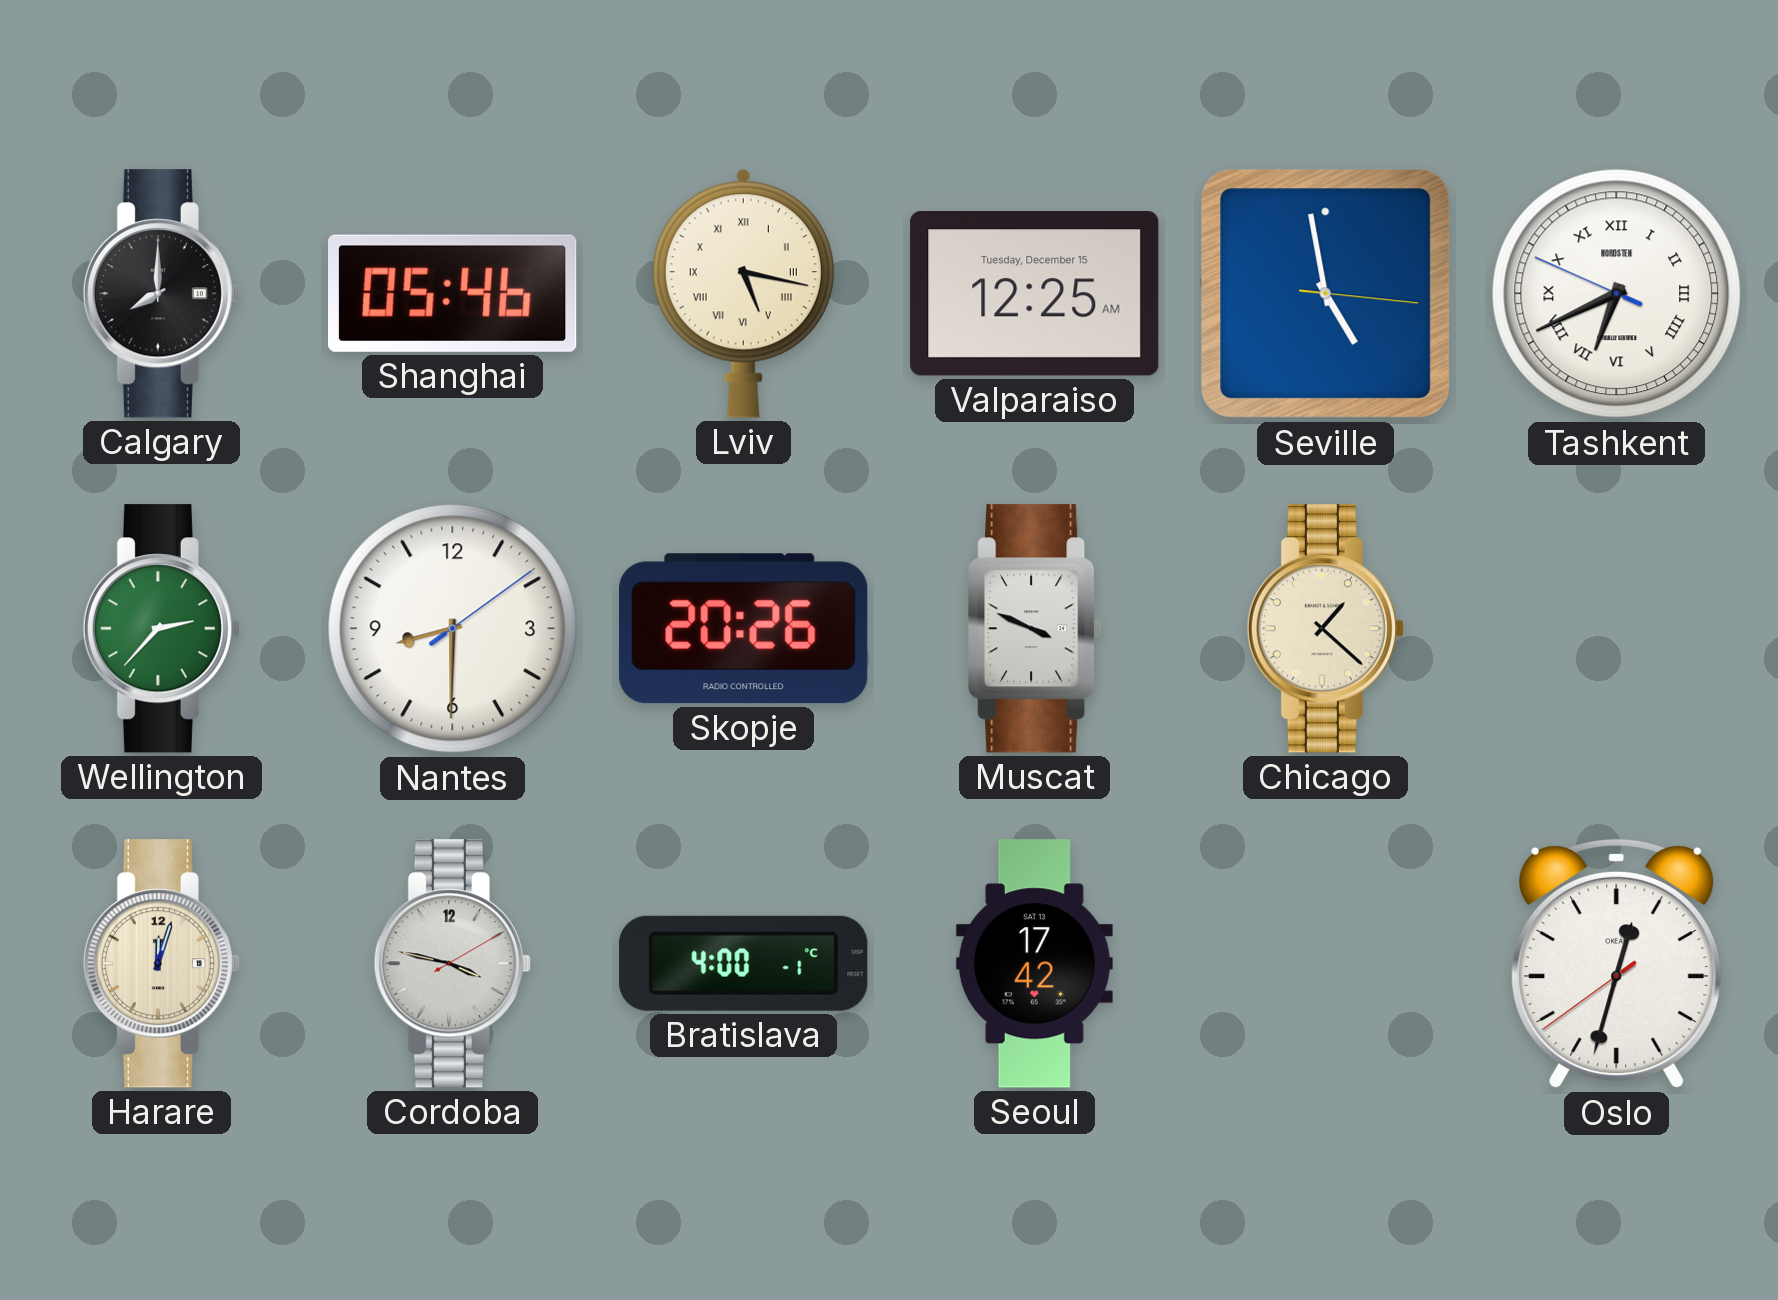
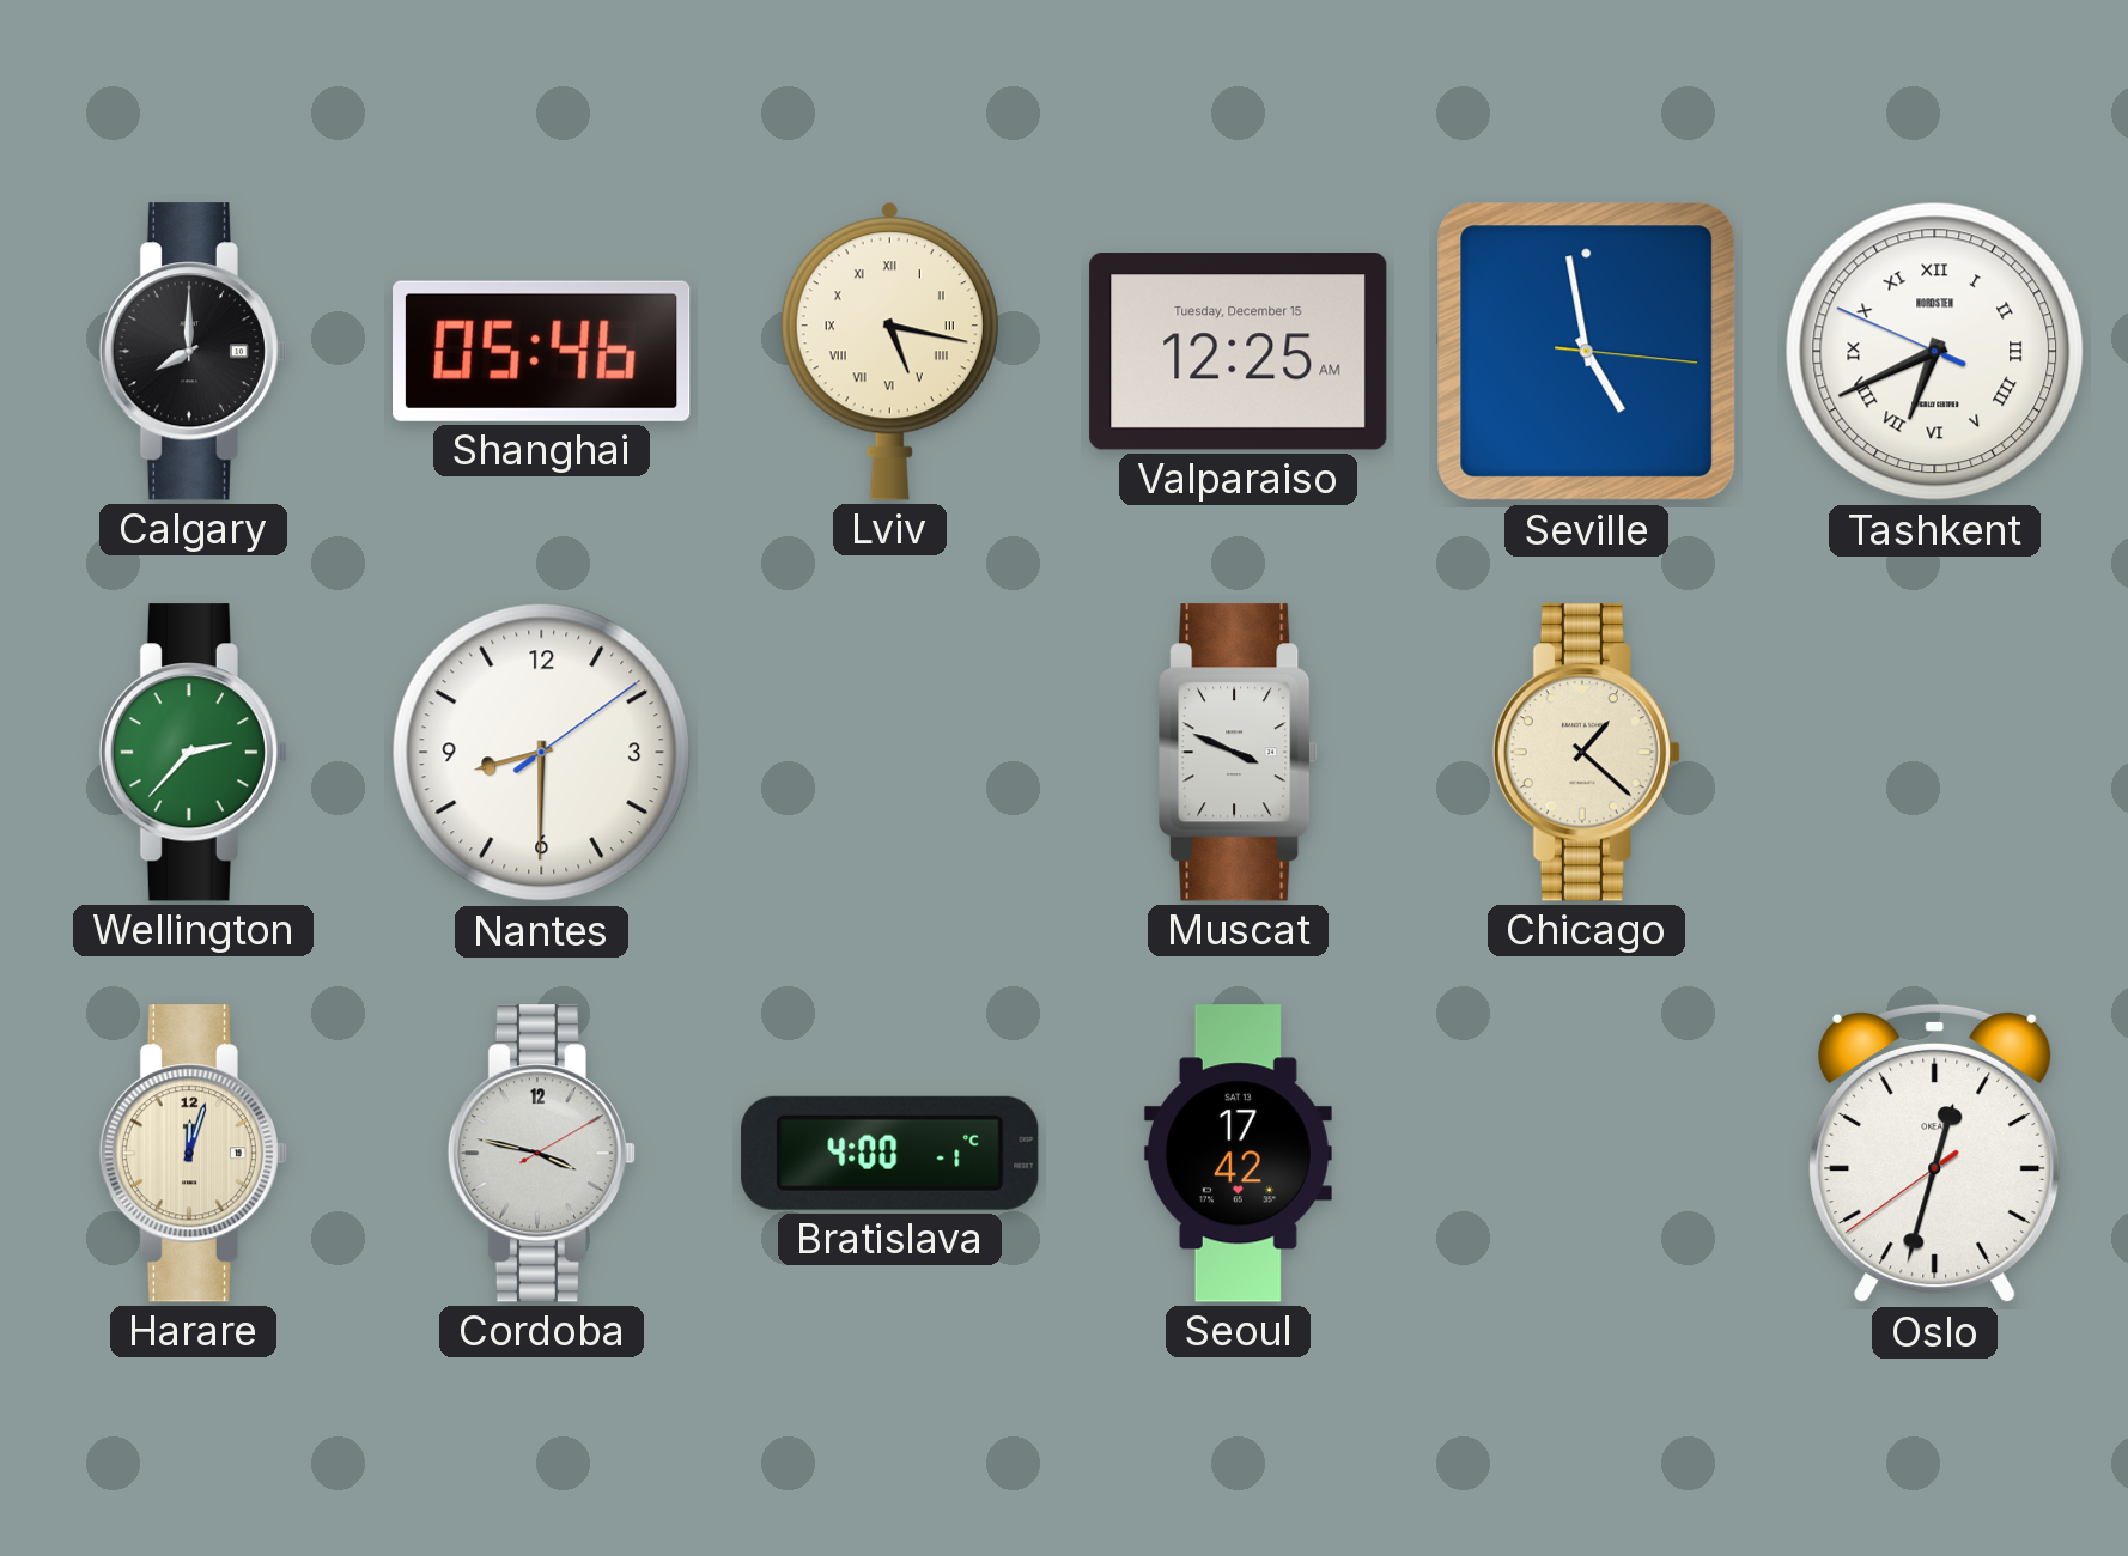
Skopje: 20:26 -> none (744, 629)
